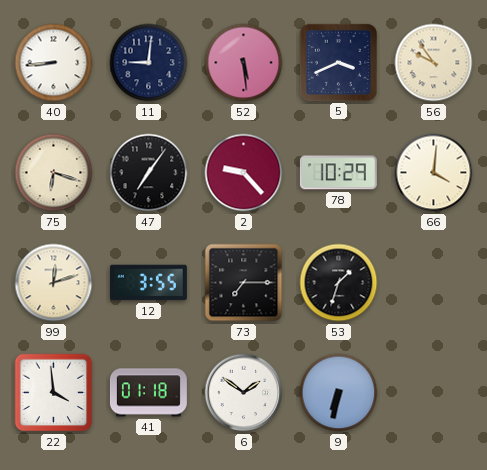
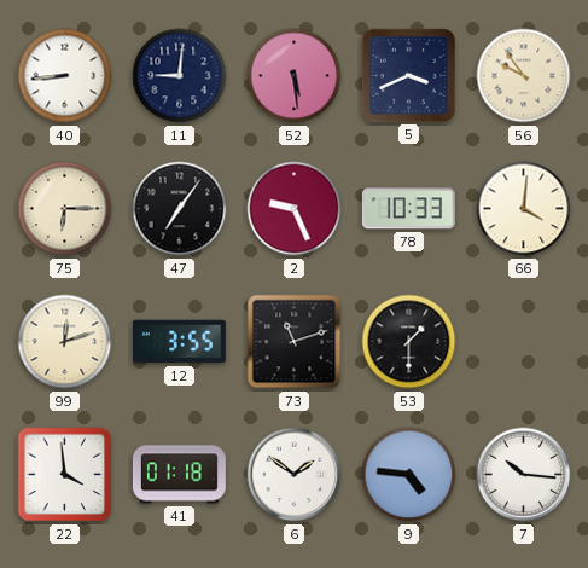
75: 6:18 -> 6:15 (65, 209)
2: 9:23 -> 9:26 (295, 209)
78: 10:29 -> 10:33 (408, 209)
73: 7:15 -> 11:12 (295, 342)
53: 1:33 -> 1:30 (409, 342)
9: 6:32 -> 4:46 (409, 475)
7: none -> 10:16 (524, 475)
